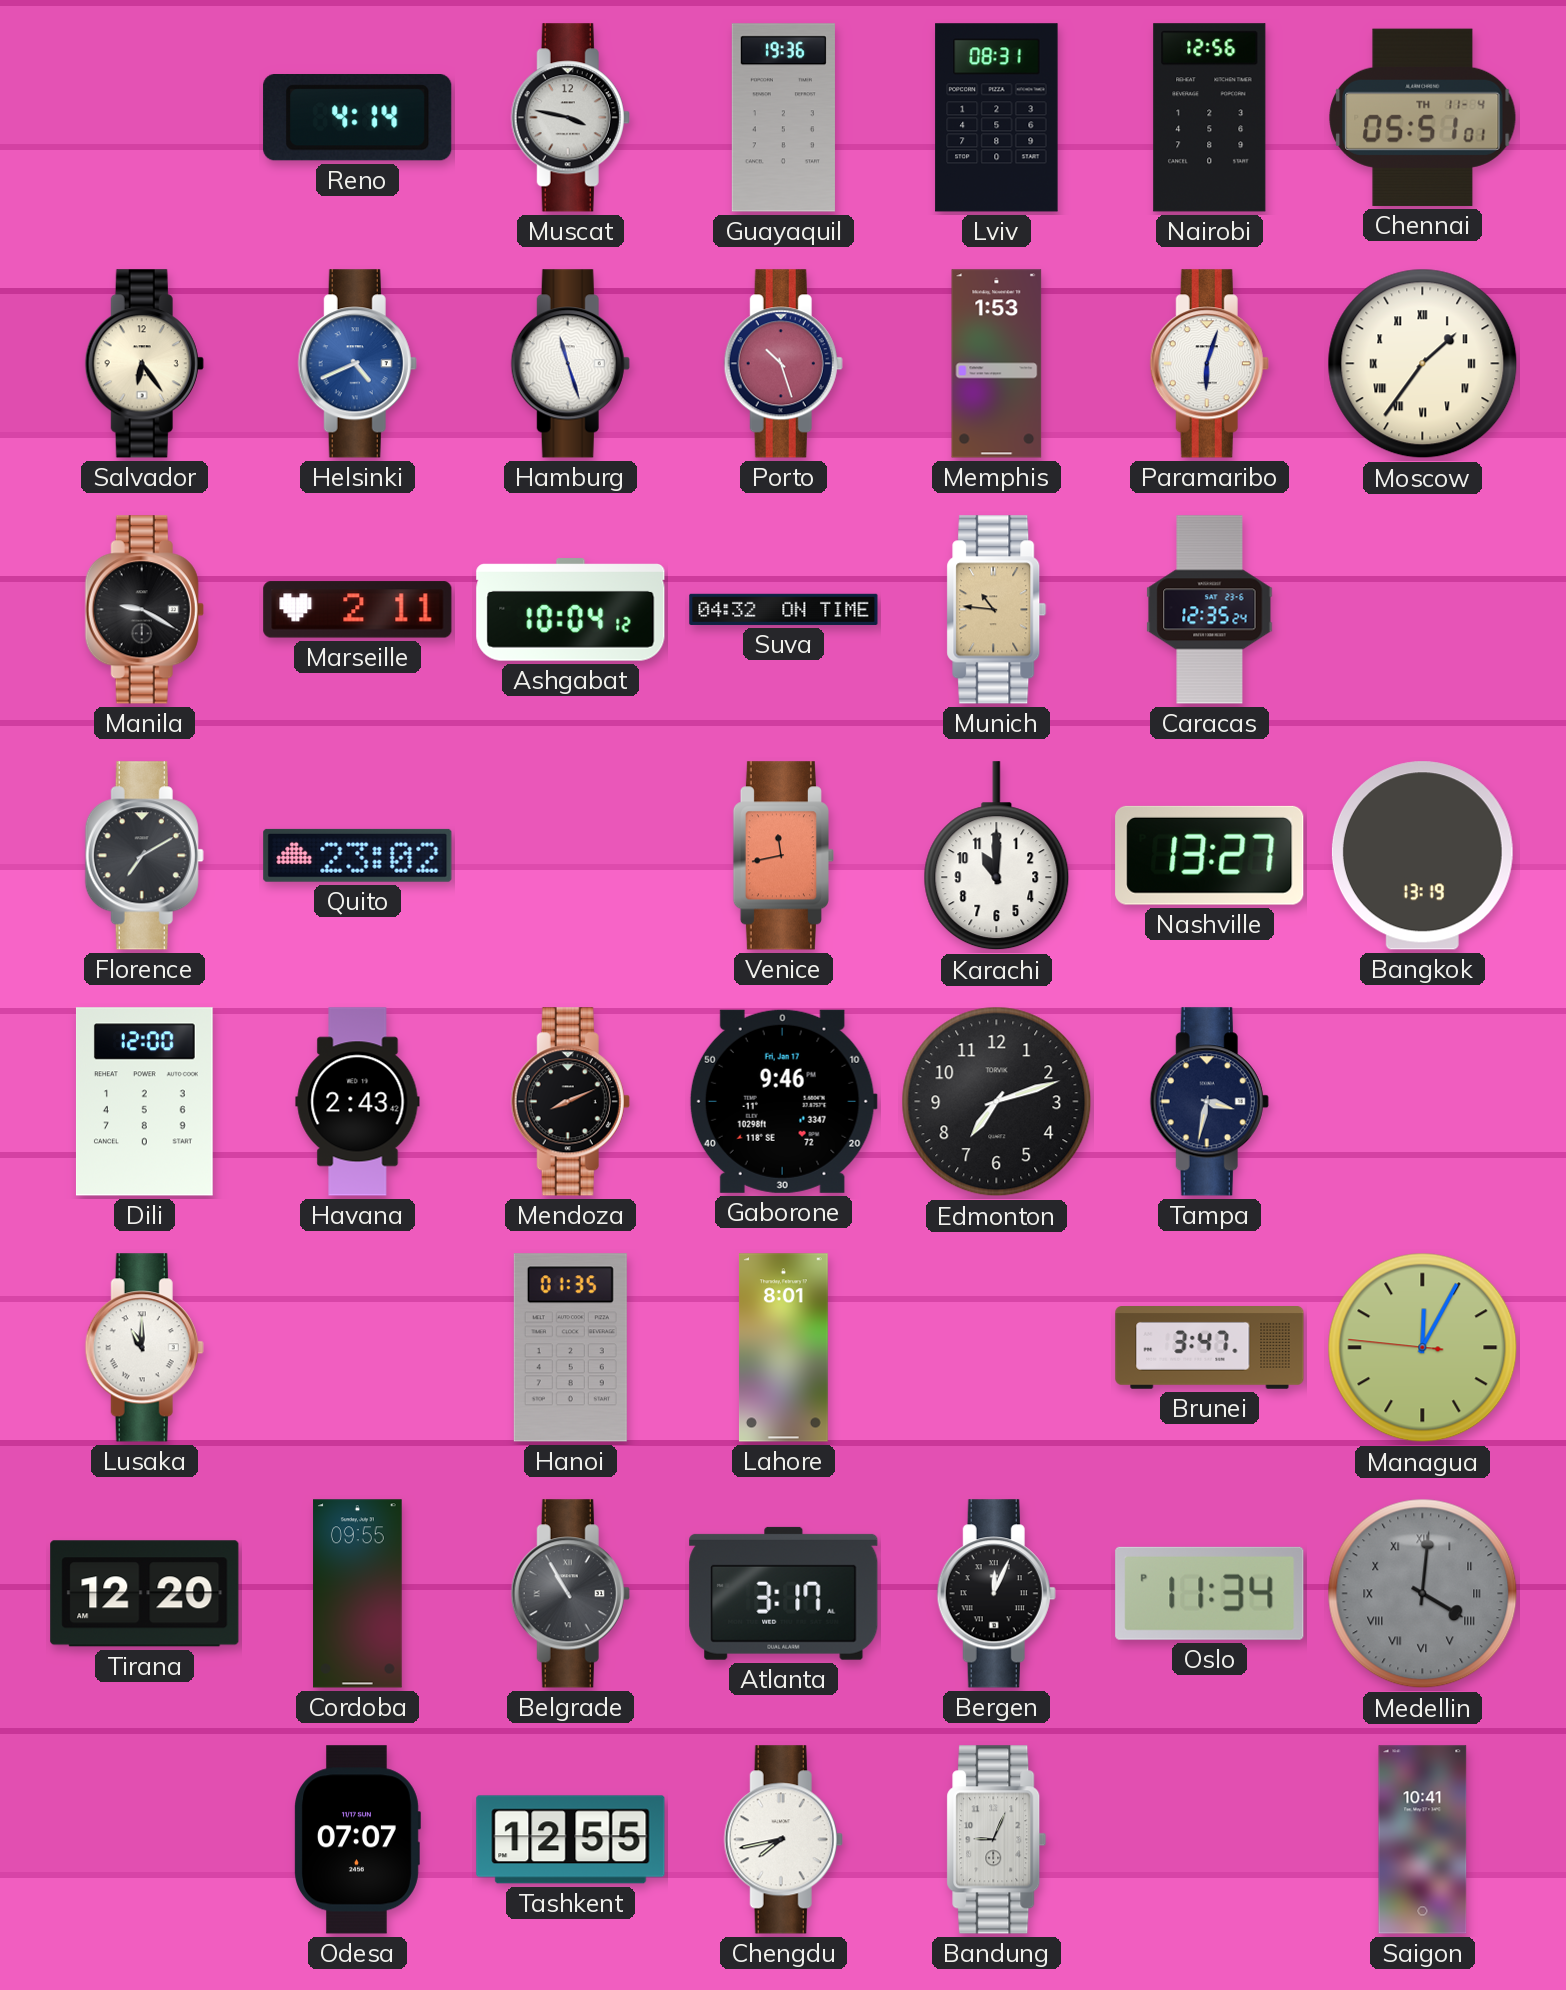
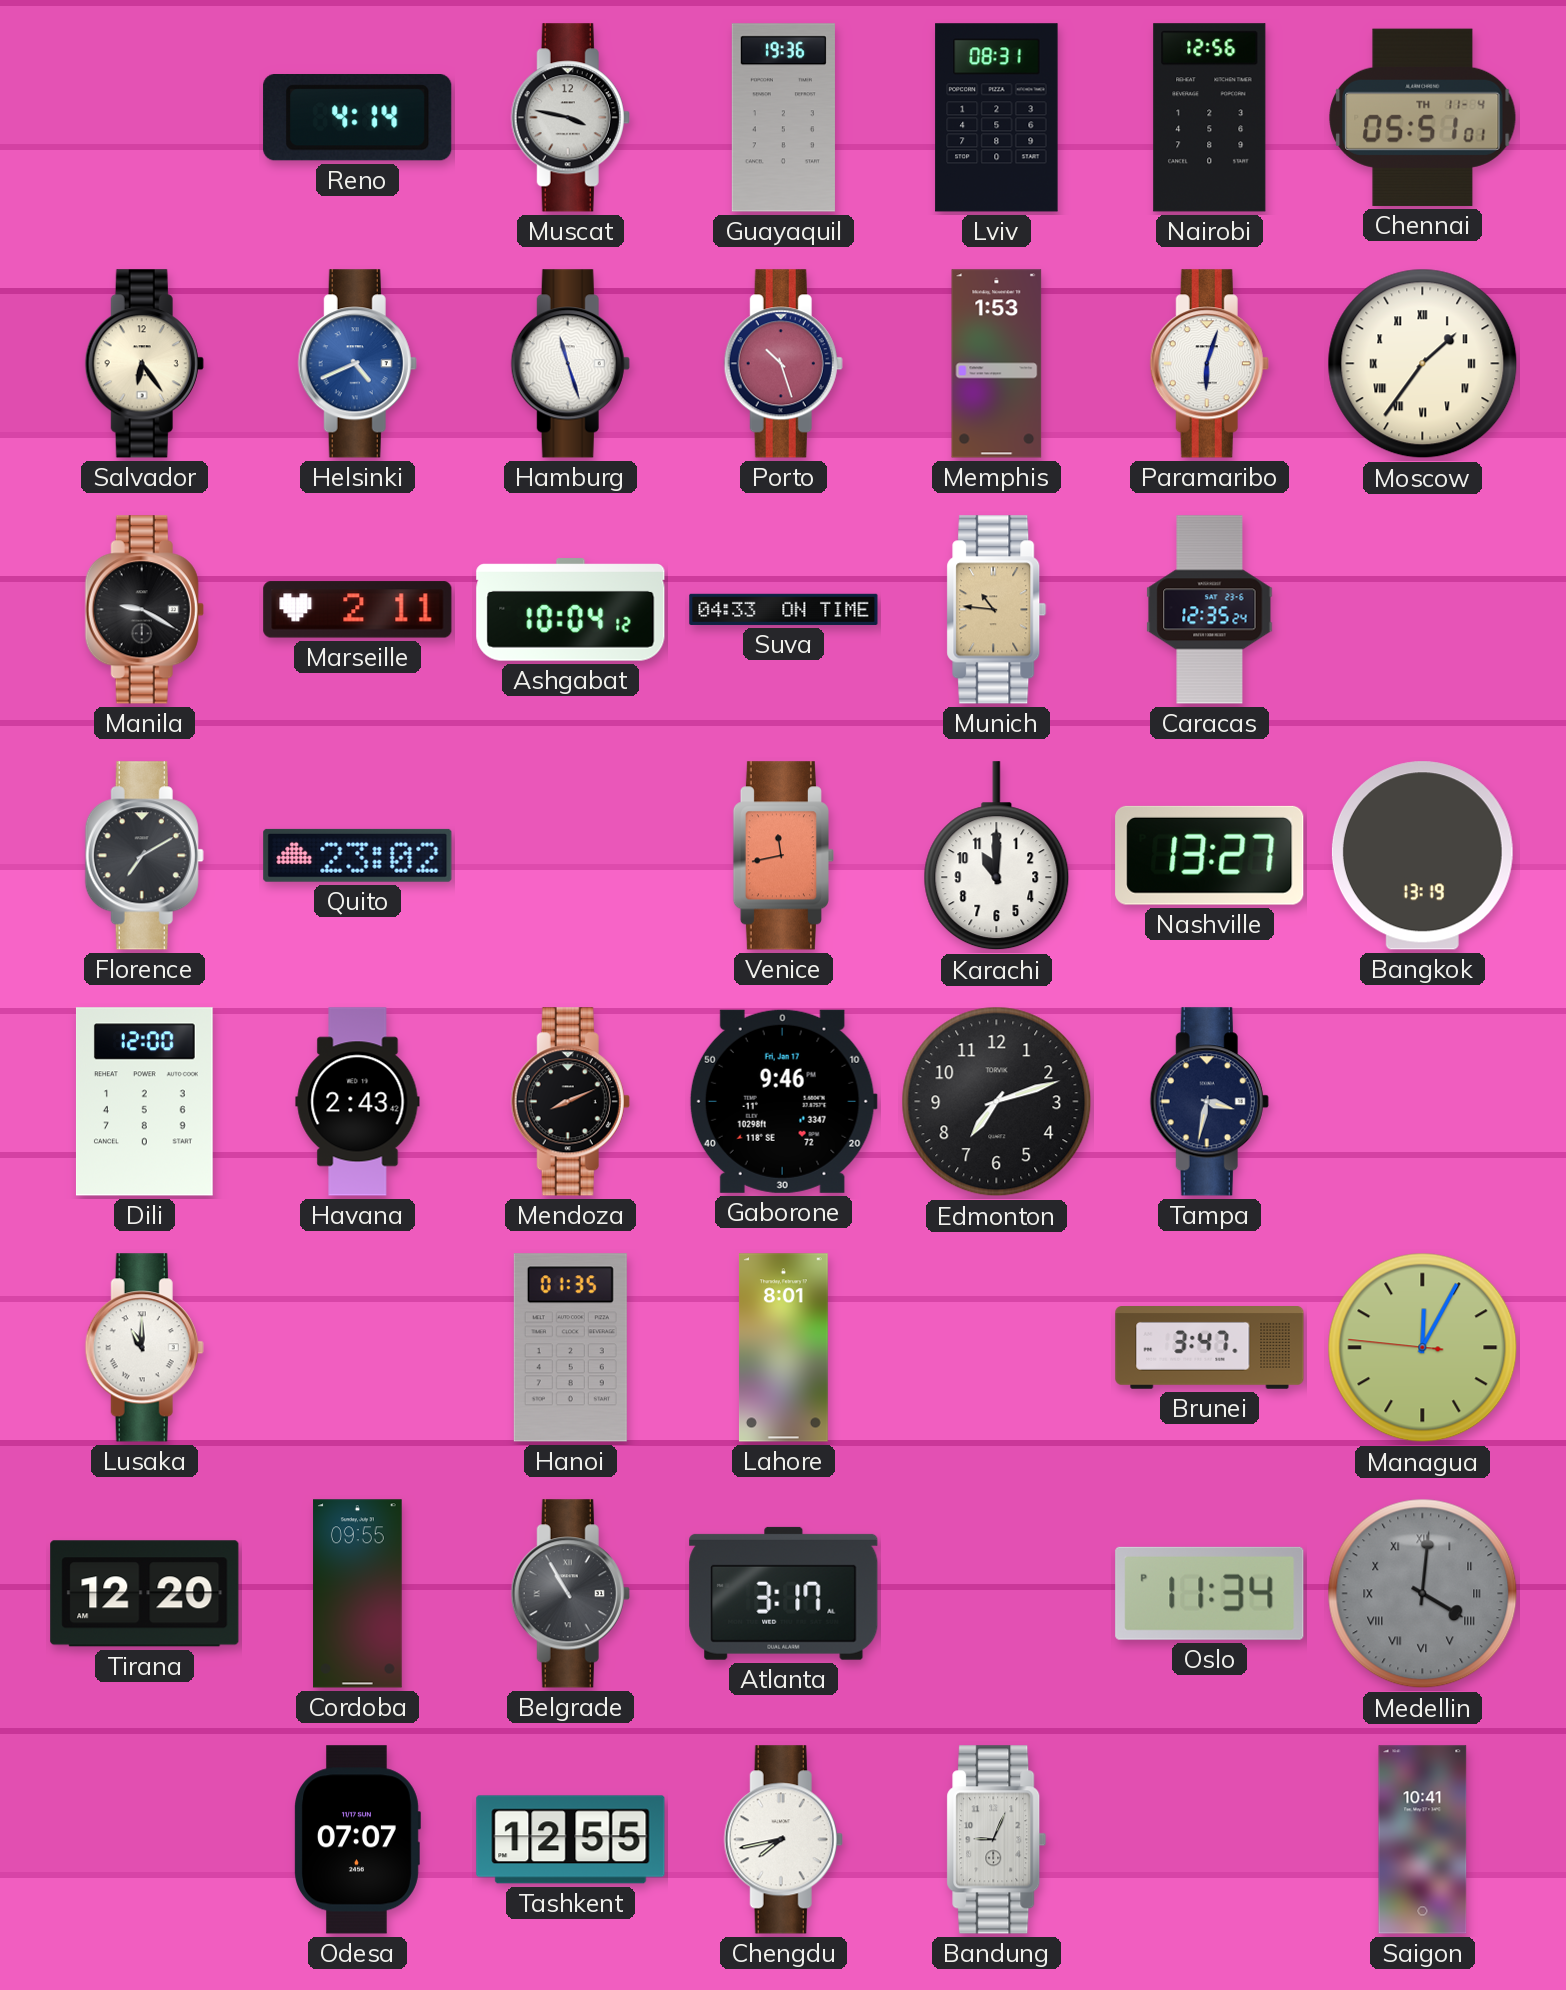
Suva: 04:32 -> 04:33 (784, 609)
Bergen: 12:04 -> none (996, 1594)
